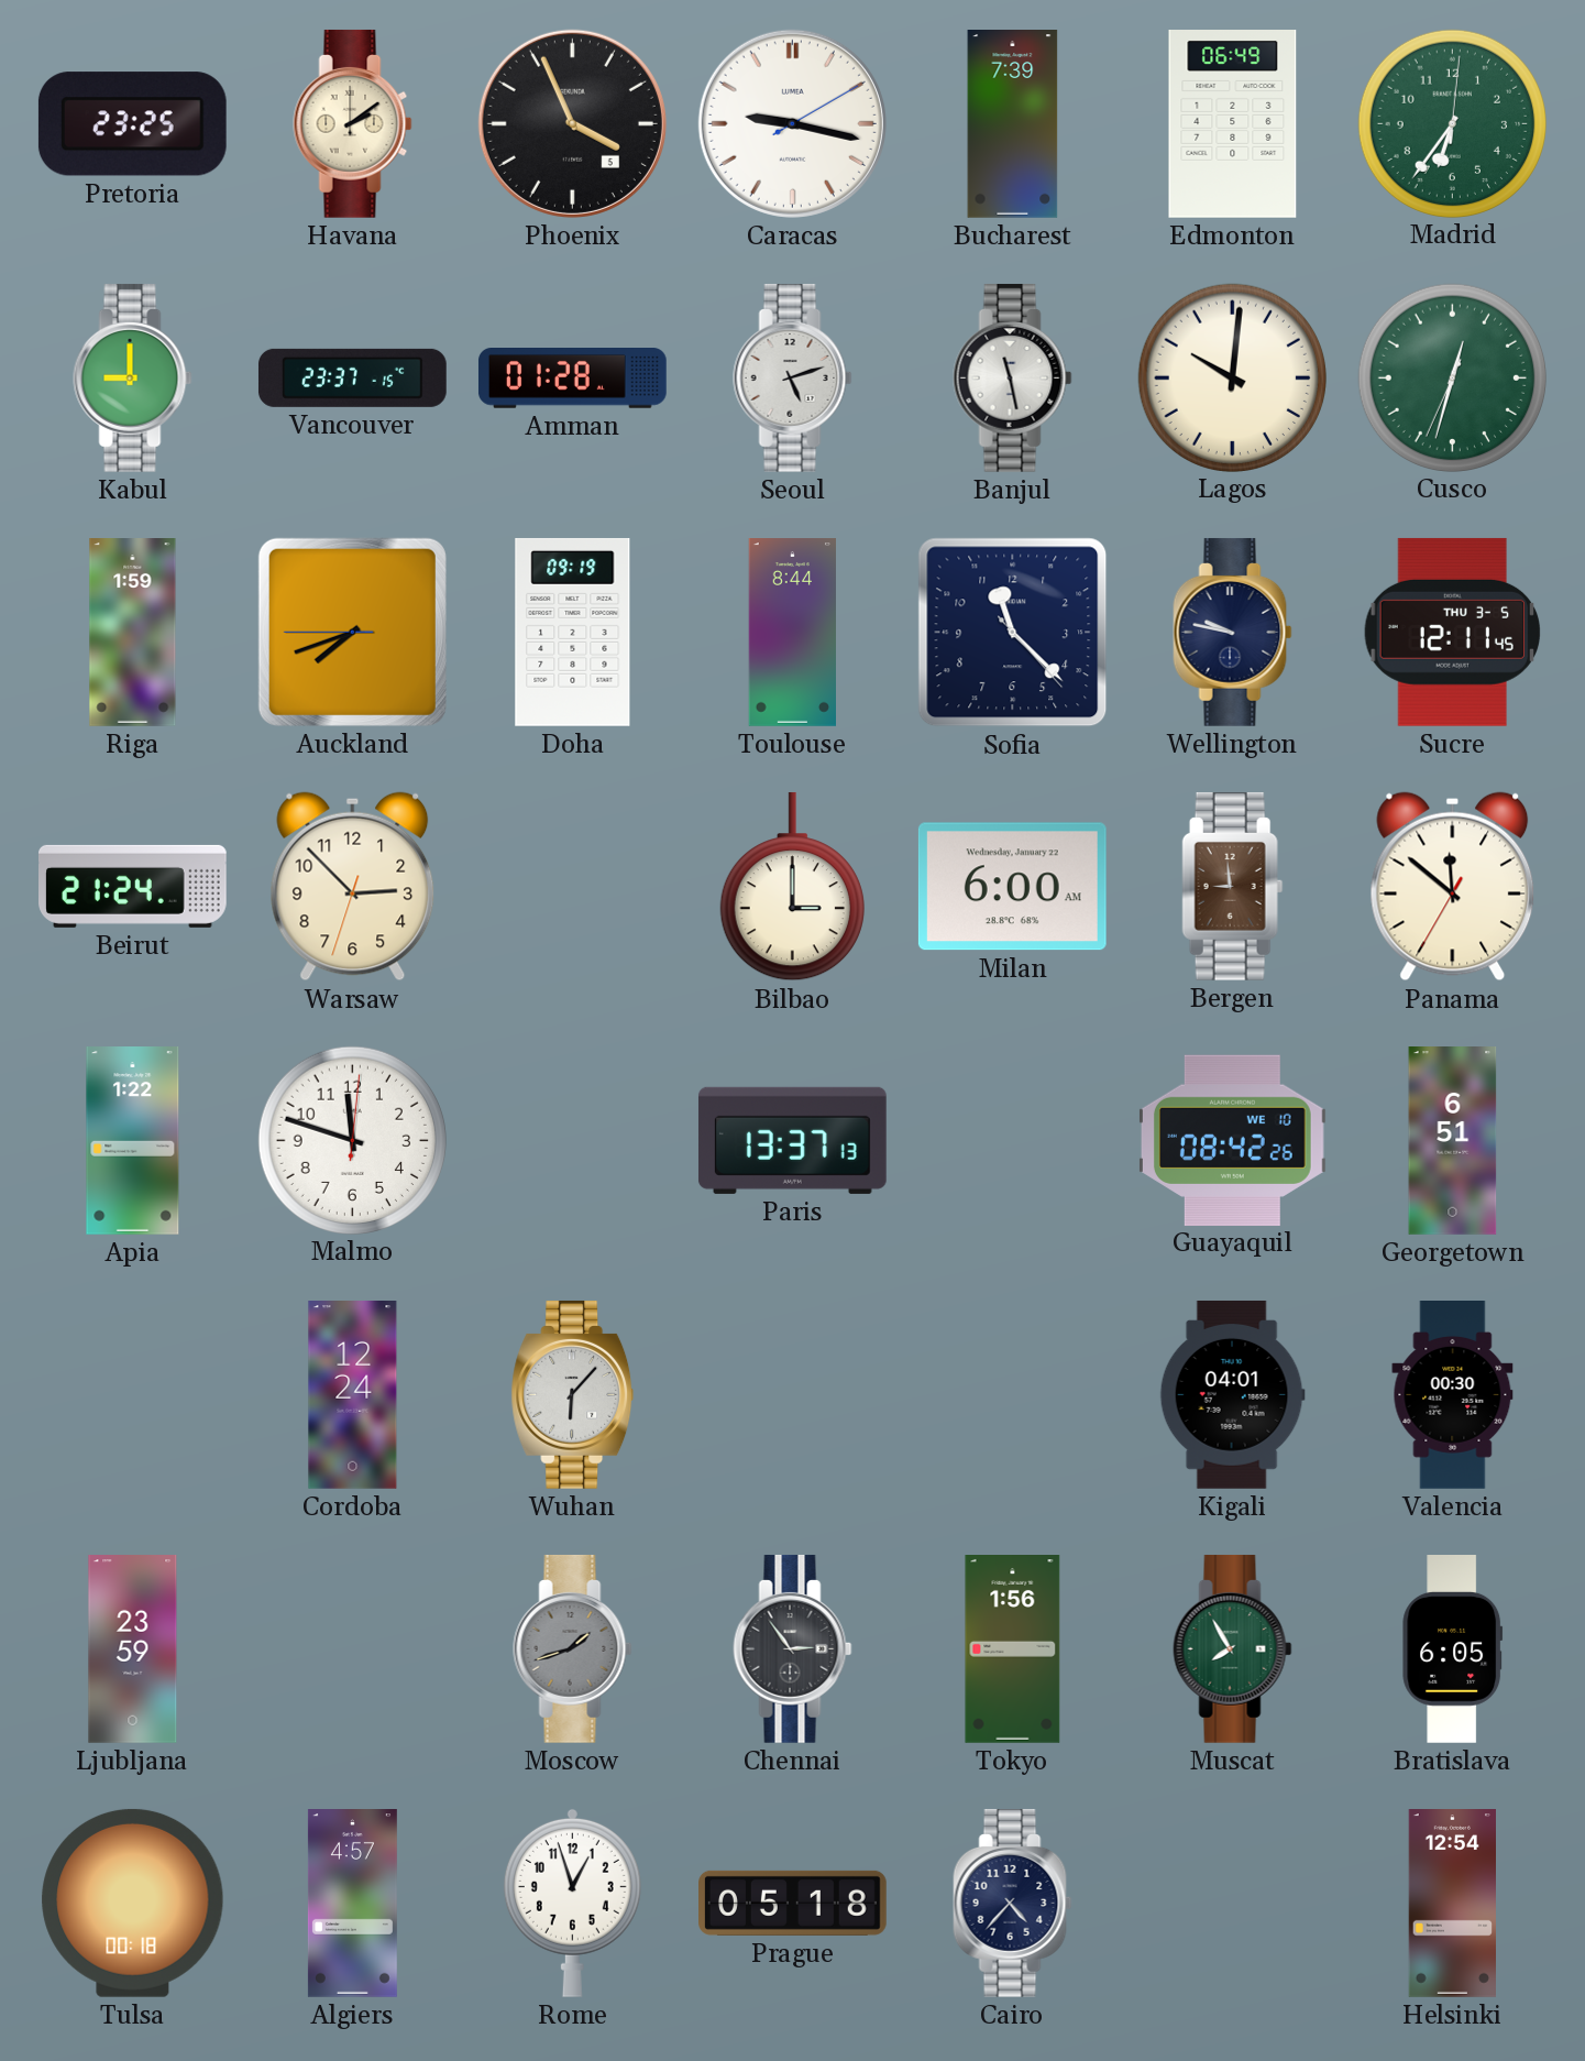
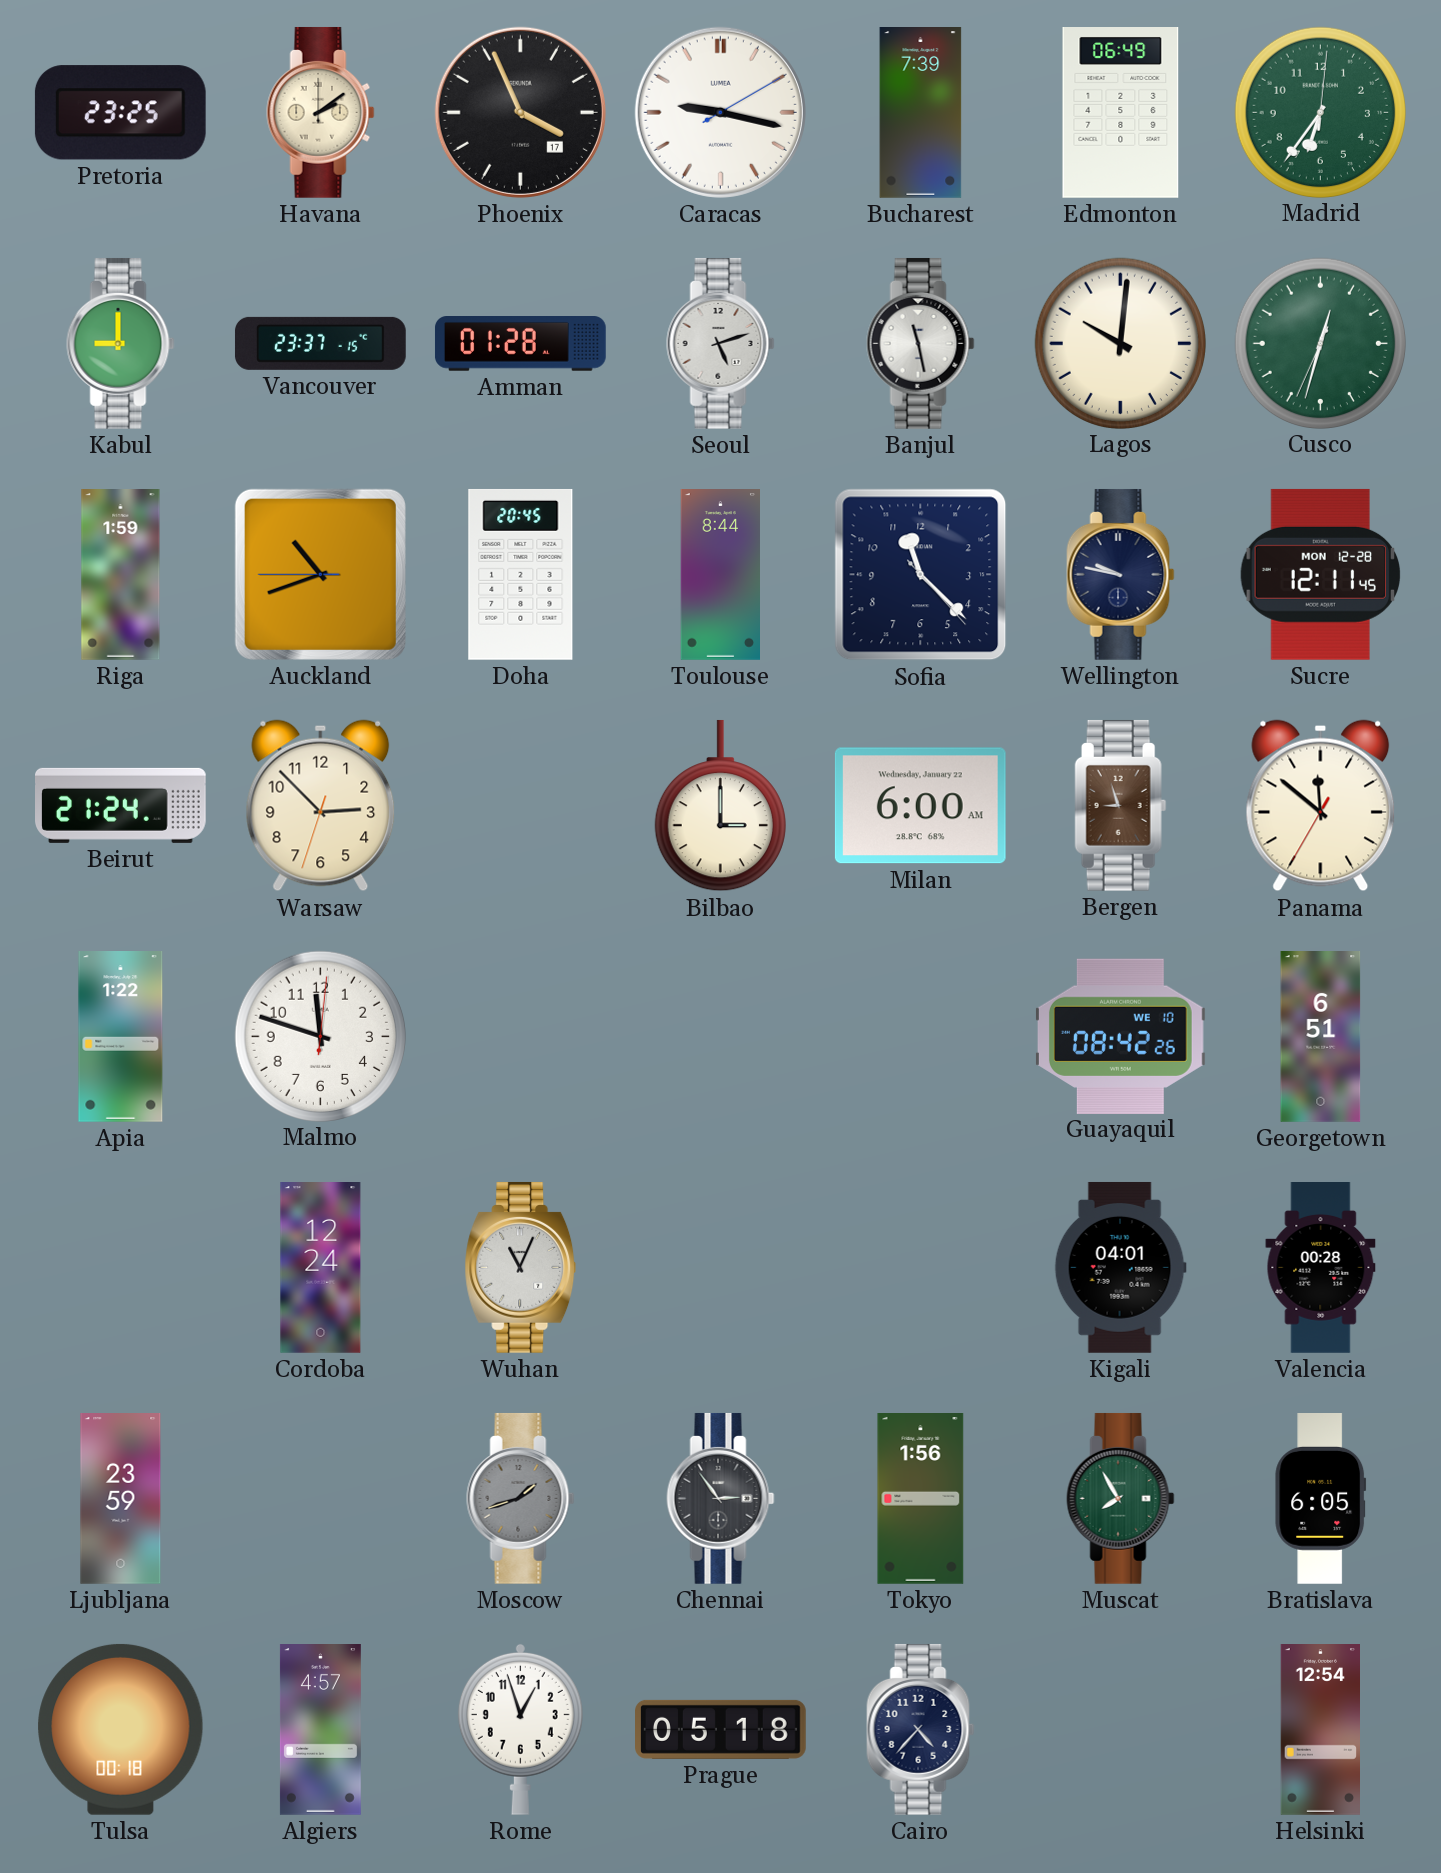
Phoenix date: 5 -> 17 (520, 112)
Auckland: 7:41 -> 10:41 (320, 574)
Doha: 09:19 -> 20:45 (521, 574)
Sucre date: THU 3-5 -> MON 12-28 (1320, 574)
Bergen: 8:59 -> 8:57 (1121, 805)
Paris: 13:37 -> none (792, 1140)
Wuhan: 6:07 -> 11:04 (521, 1267)
Valencia: 00:30 -> 00:28 (1321, 1268)
